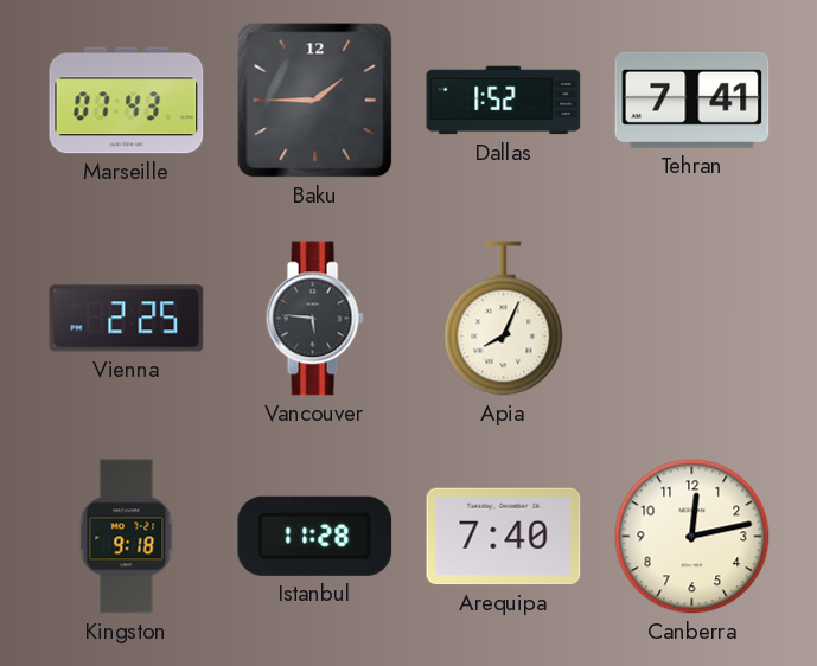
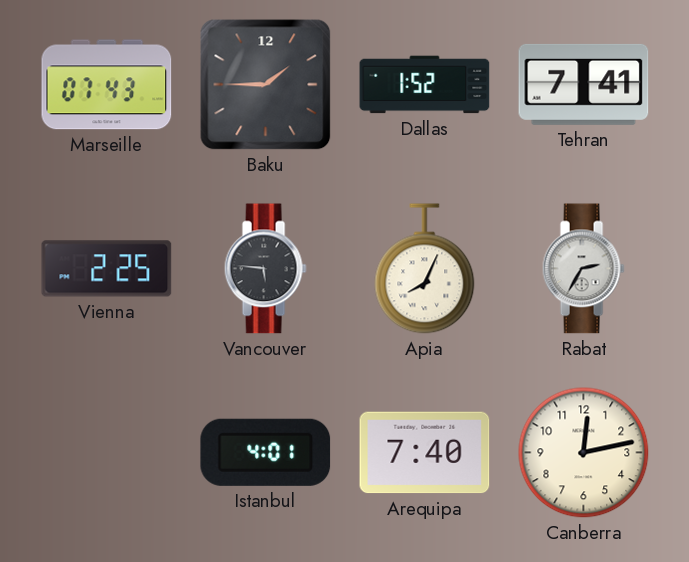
Rabat: none -> 2:35 (583, 269)
Kingston: 9:18 -> none (127, 537)
Istanbul: 11:28 -> 4:01 (266, 452)
